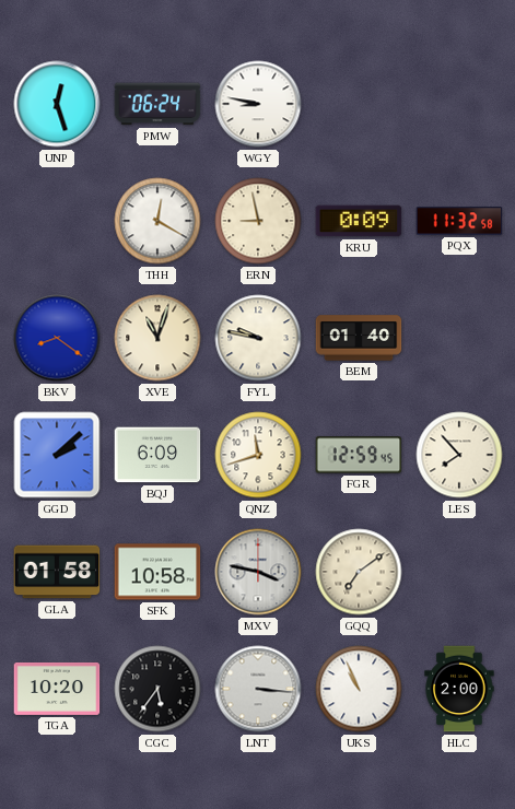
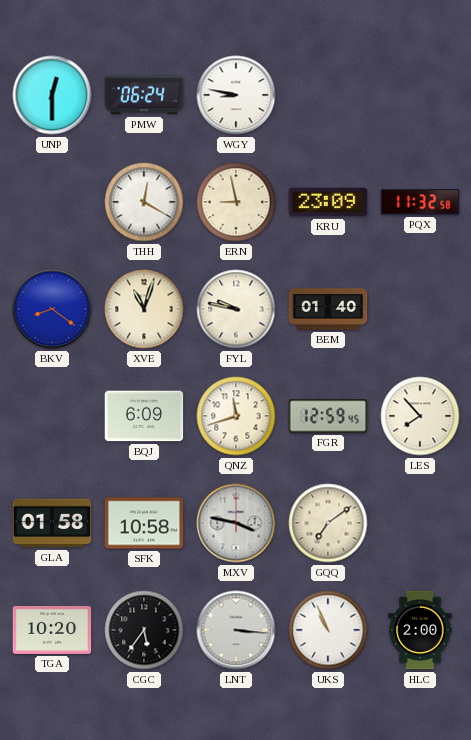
UNP: 12:27 -> 12:30 (52, 95)
KRU: 0:09 -> 23:09 (328, 202)
GGD: 2:08 -> none (57, 455)
